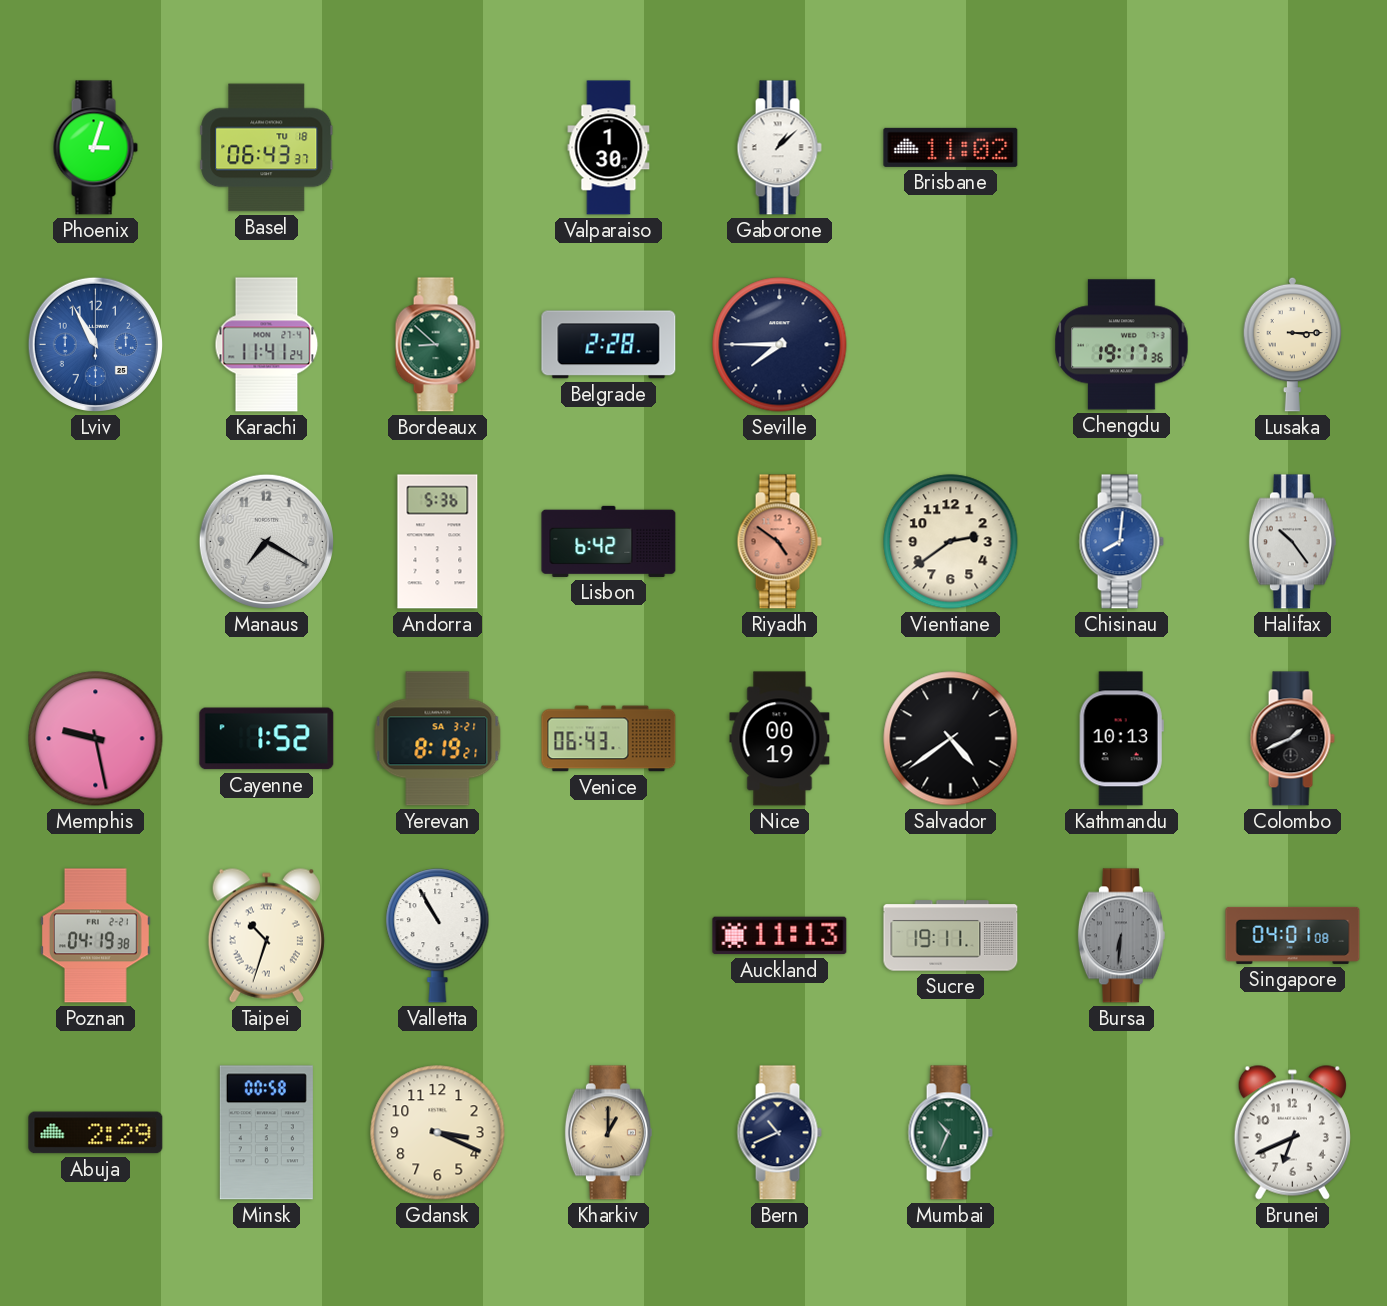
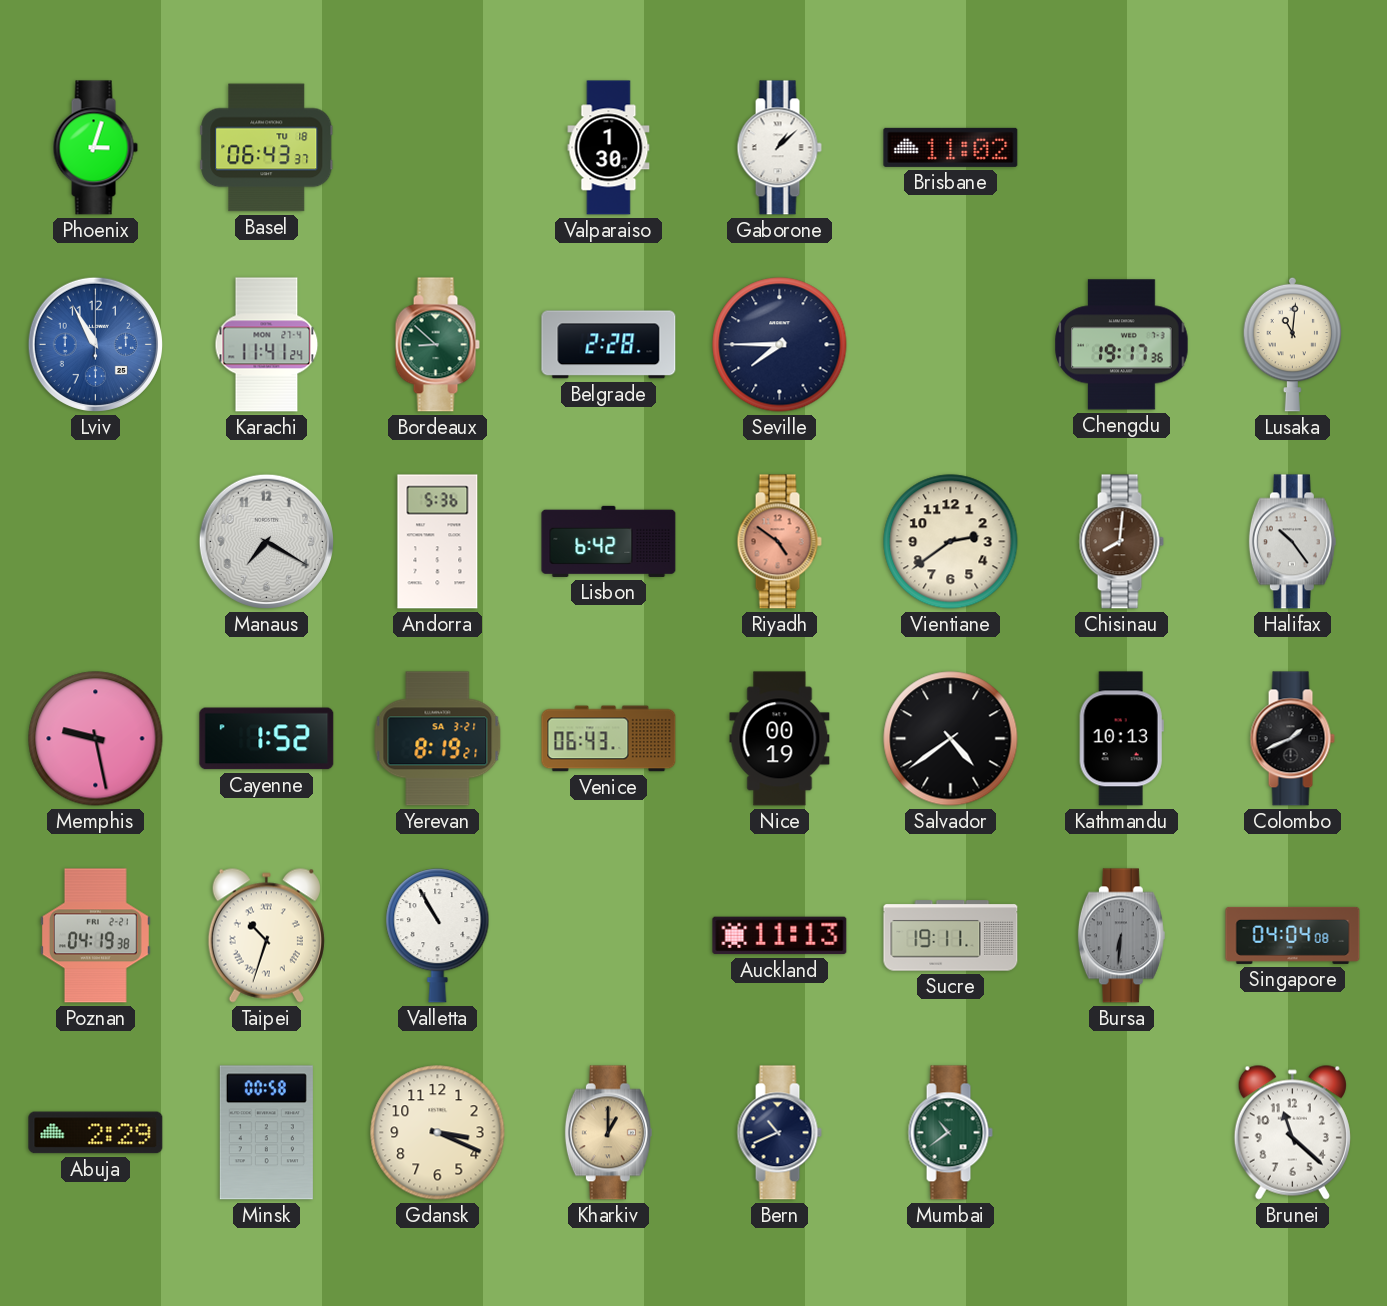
Lusaka: 3:15 -> 11:01 (1293, 344)
Chisinau dial: blue -> brown (1121, 542)
Singapore: 04:01 -> 04:04 (1293, 935)
Mumbai: 10:34 -> 10:39 (950, 1133)
Brunei: 6:41 -> 11:22 (1292, 1132)
